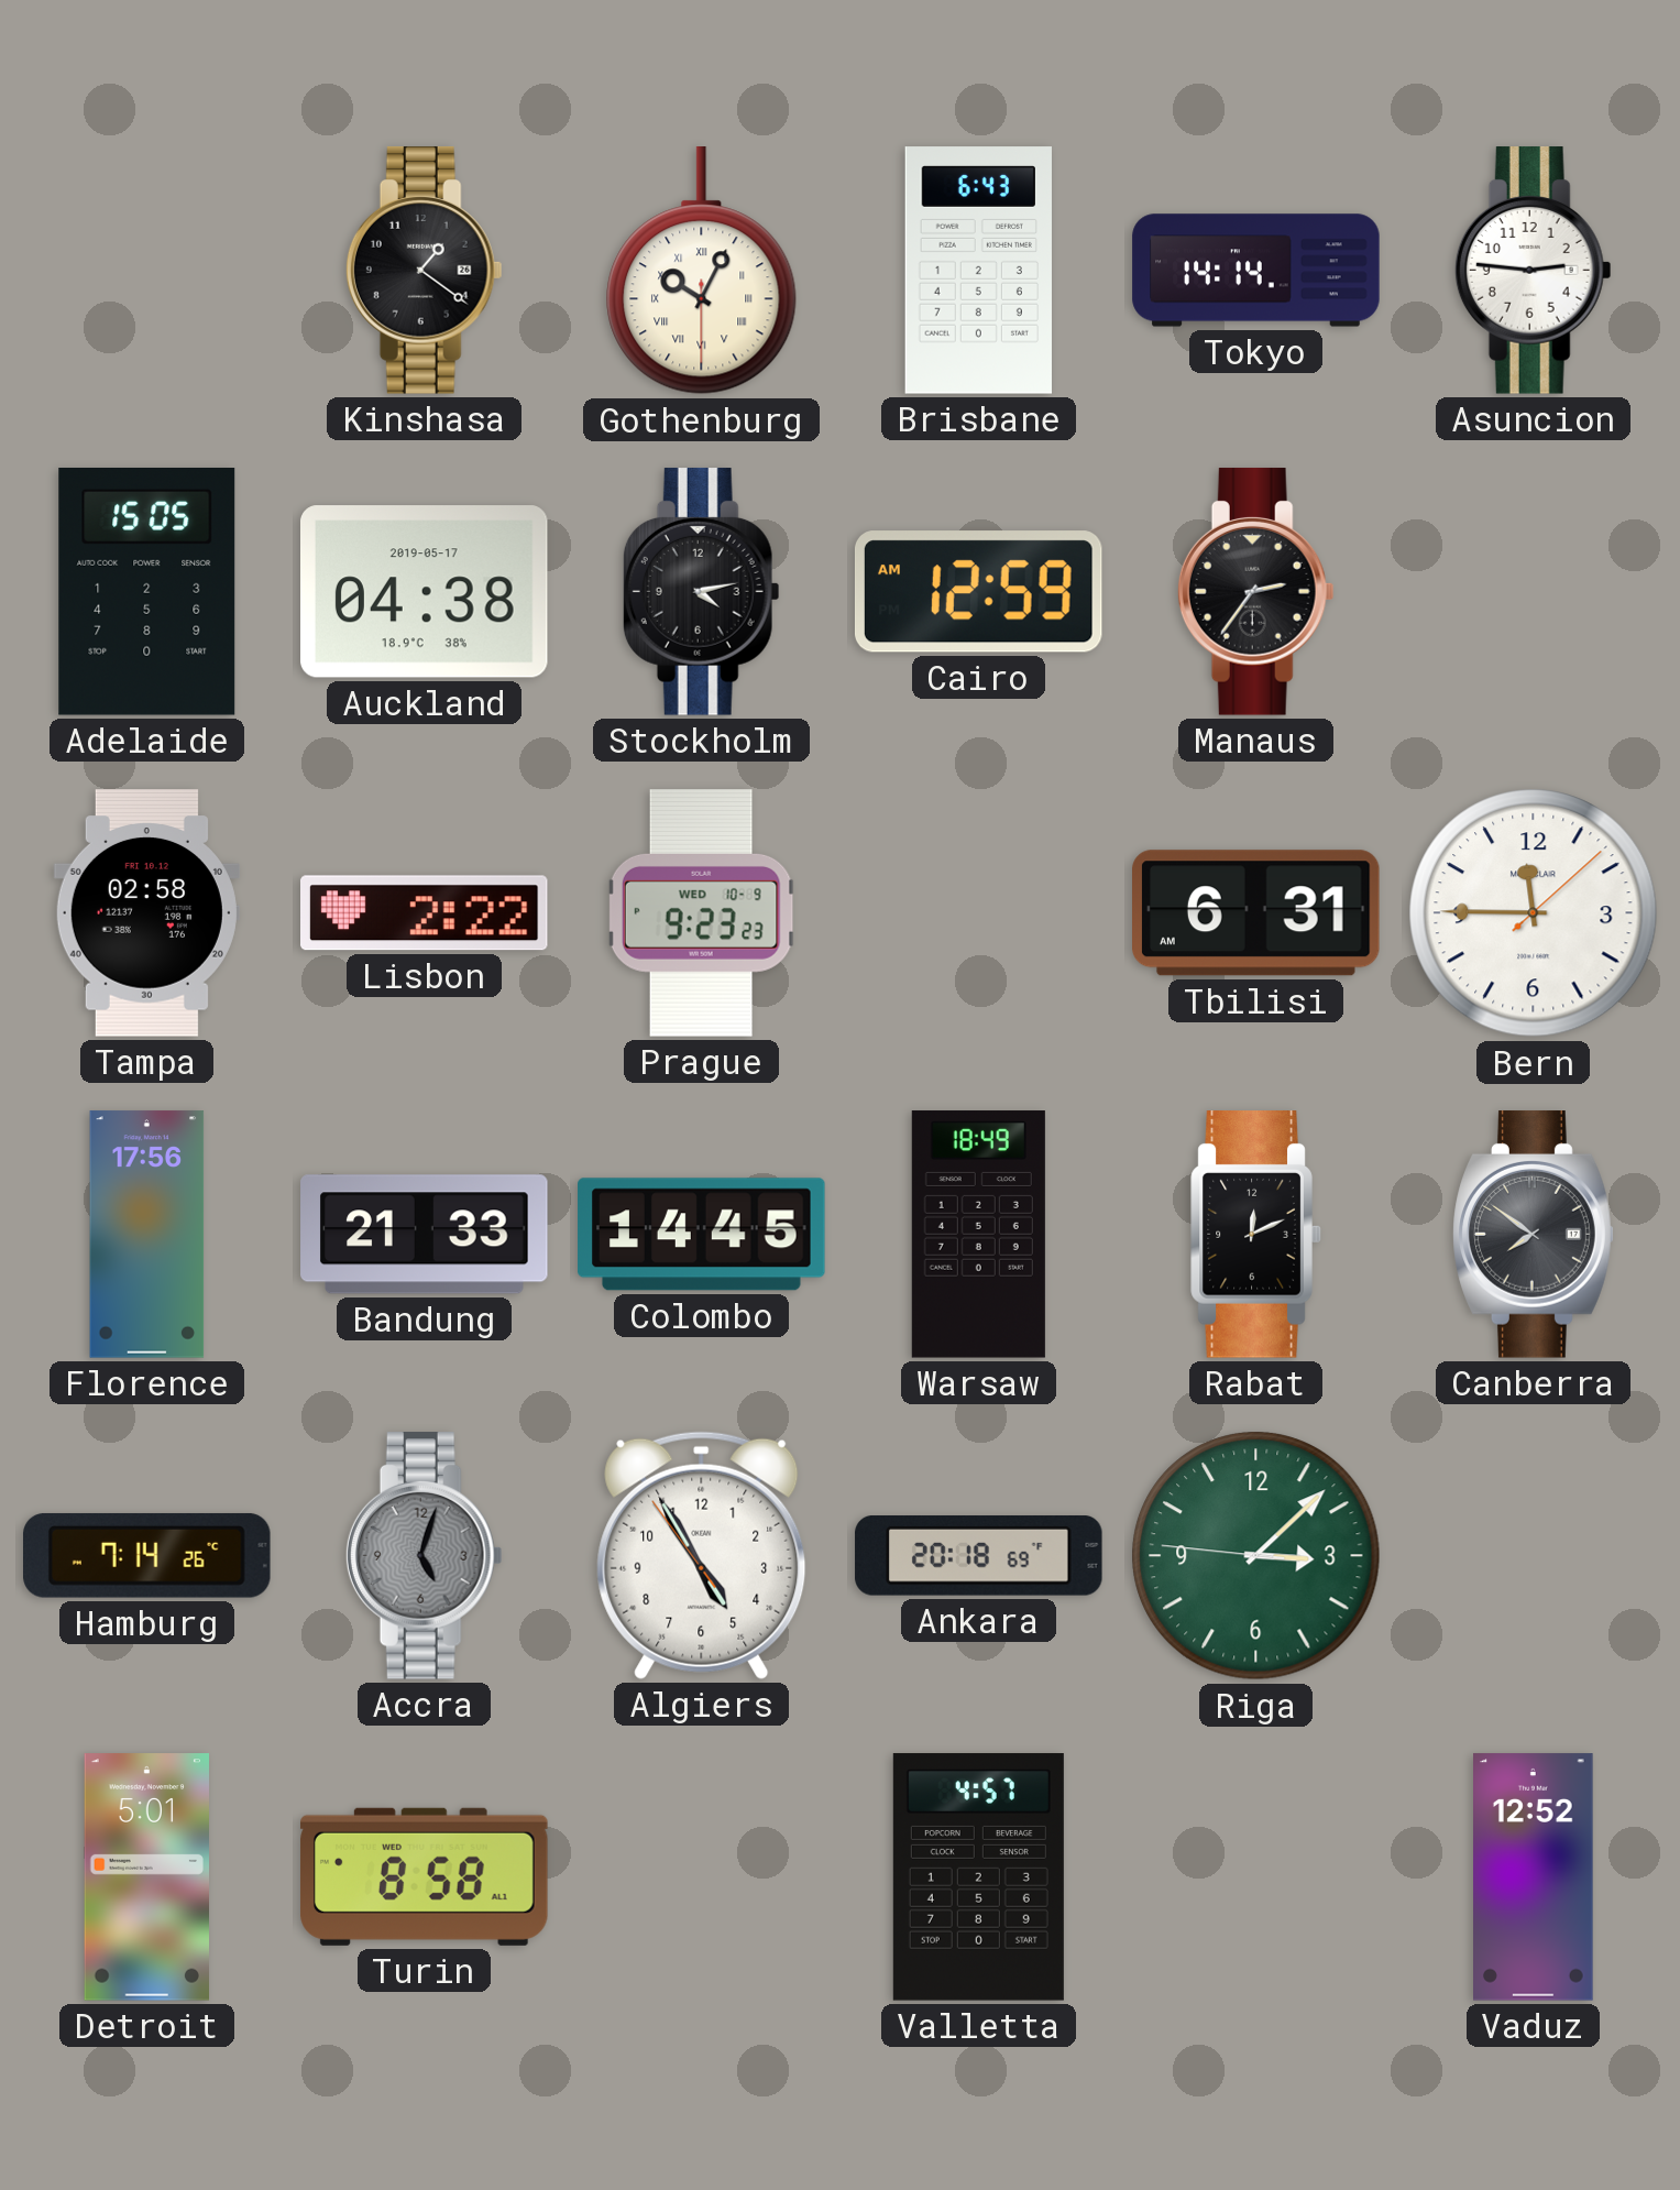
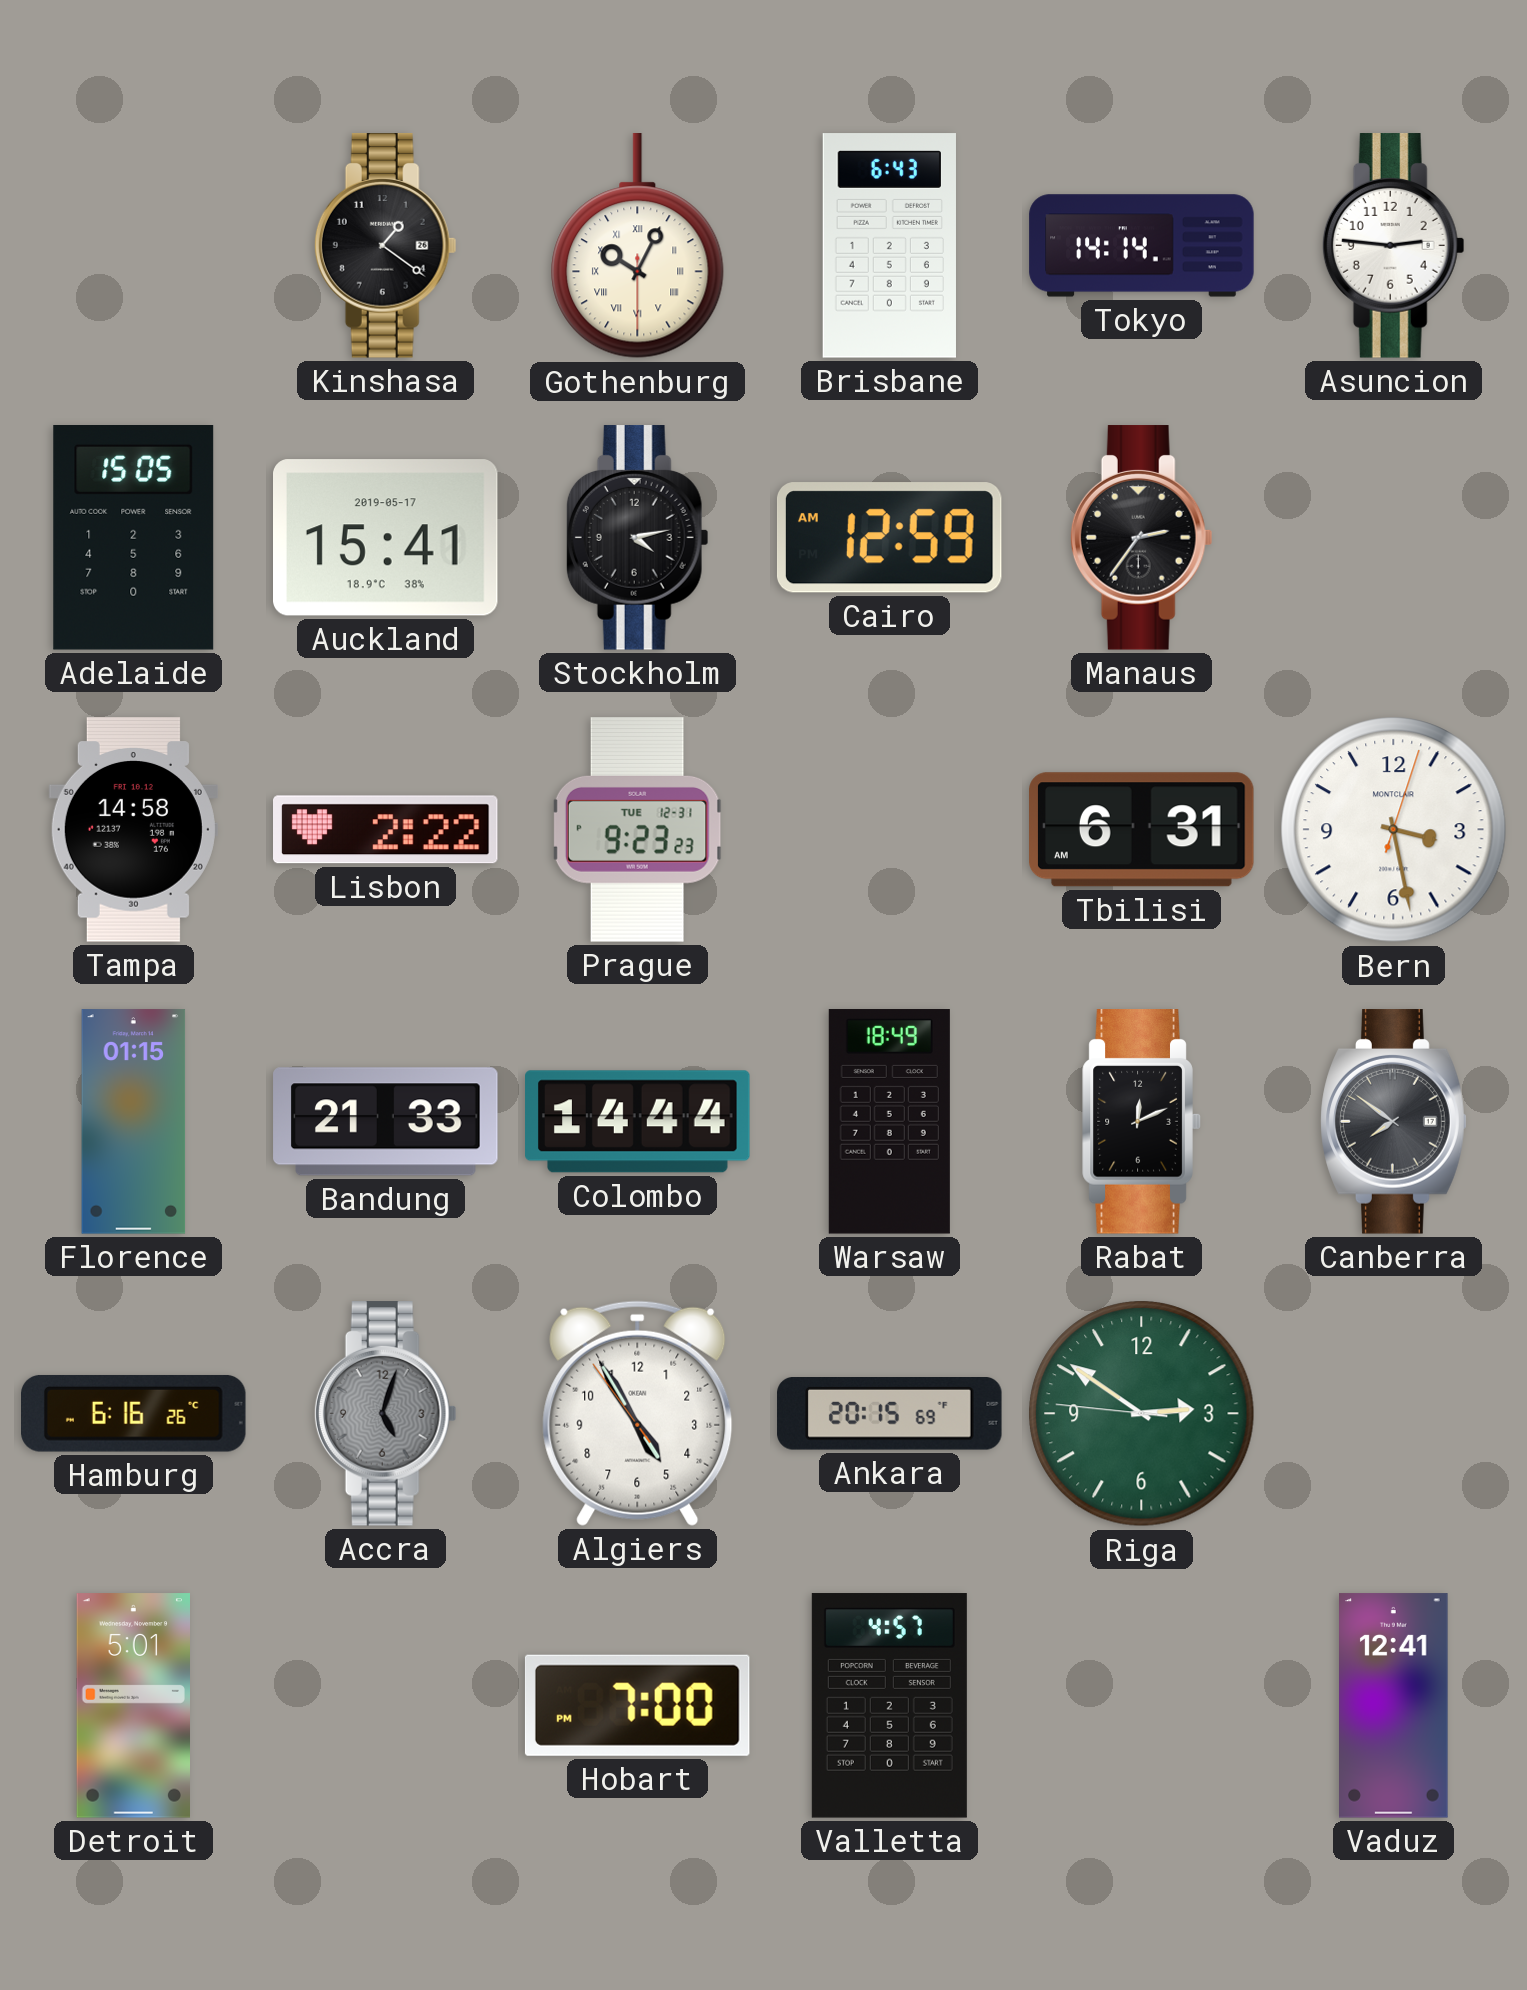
Auckland: 04:38 -> 15:41 (386, 538)
Tampa: 02:58 -> 14:58 (133, 830)
Prague date: WED 10-9 -> TUE 12-31 (637, 830)
Bern: 11:45 -> 3:28 (1394, 830)
Florence: 17:56 -> 01:15 (134, 1122)
Colombo: 14:45 -> 14:44 (638, 1122)
Hamburg: 7:14 -> 6:16 (134, 1413)
Ankara: 20:18 -> 20:15 (890, 1414)
Riga: 3:07 -> 2:50 (1142, 1414)
Turin: 8:58 -> none (425, 1876)
Hobart: none -> 7:00 (637, 1705)
Vaduz: 12:52 -> 12:41 (1394, 1706)
